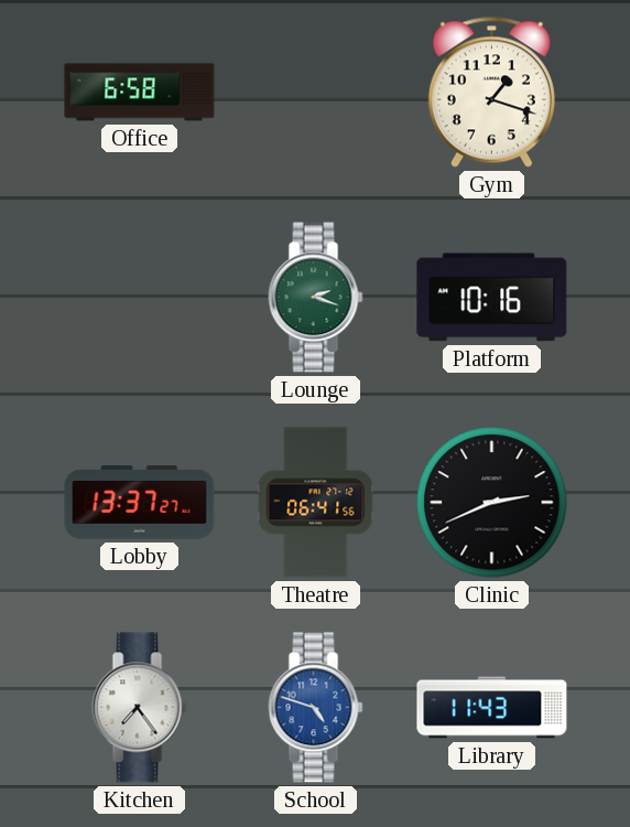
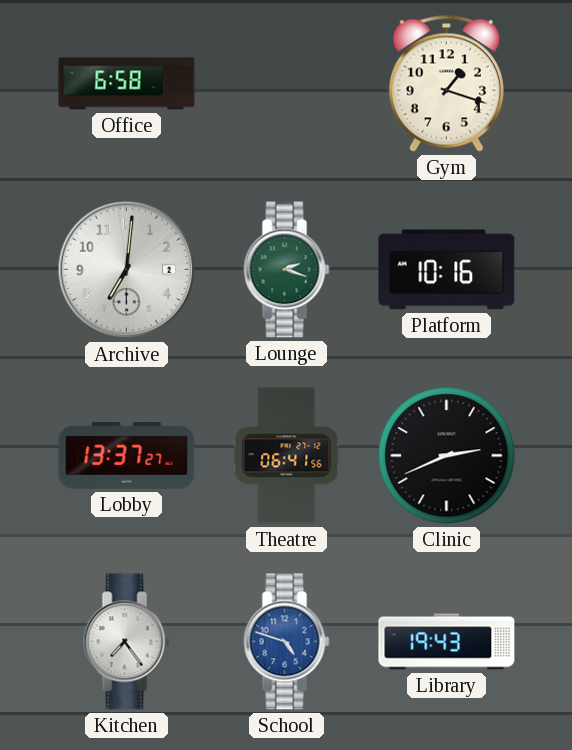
Archive: none -> 7:01 (127, 270)
Library: 11:43 -> 19:43 (447, 642)
